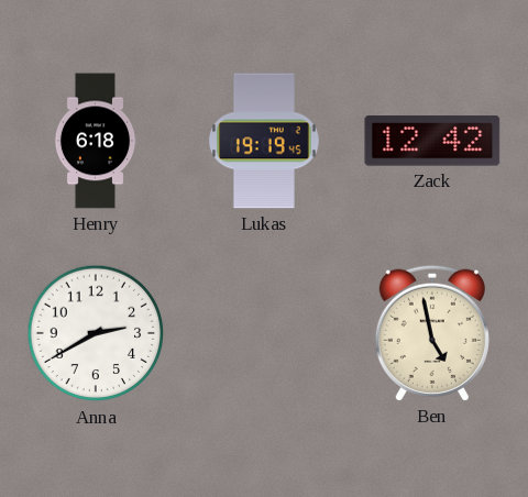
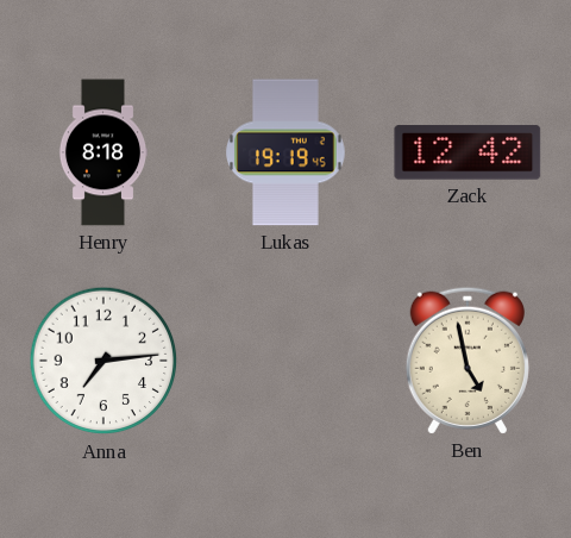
Henry: 6:18 -> 8:18 (103, 152)
Anna: 2:40 -> 7:14 (103, 361)
